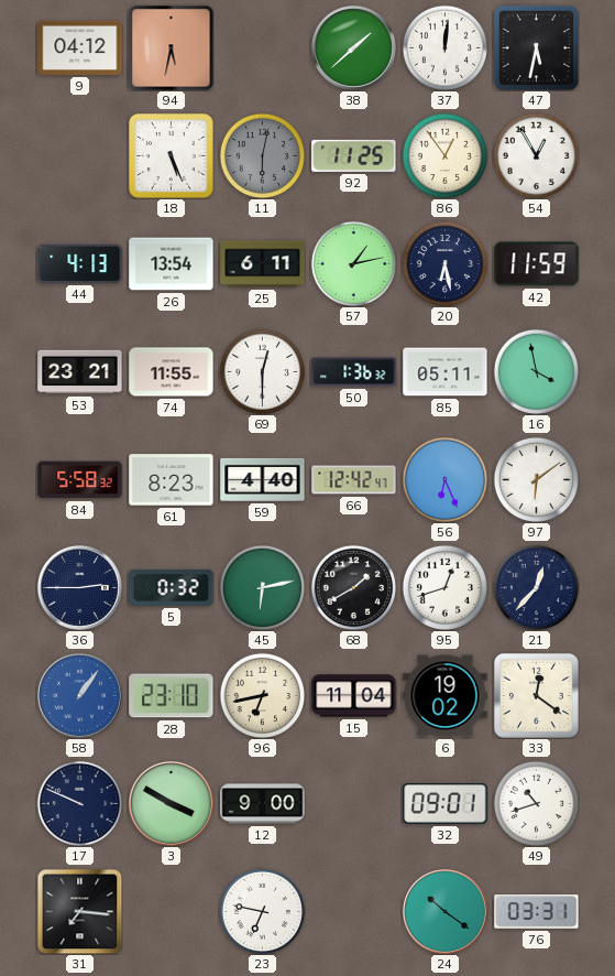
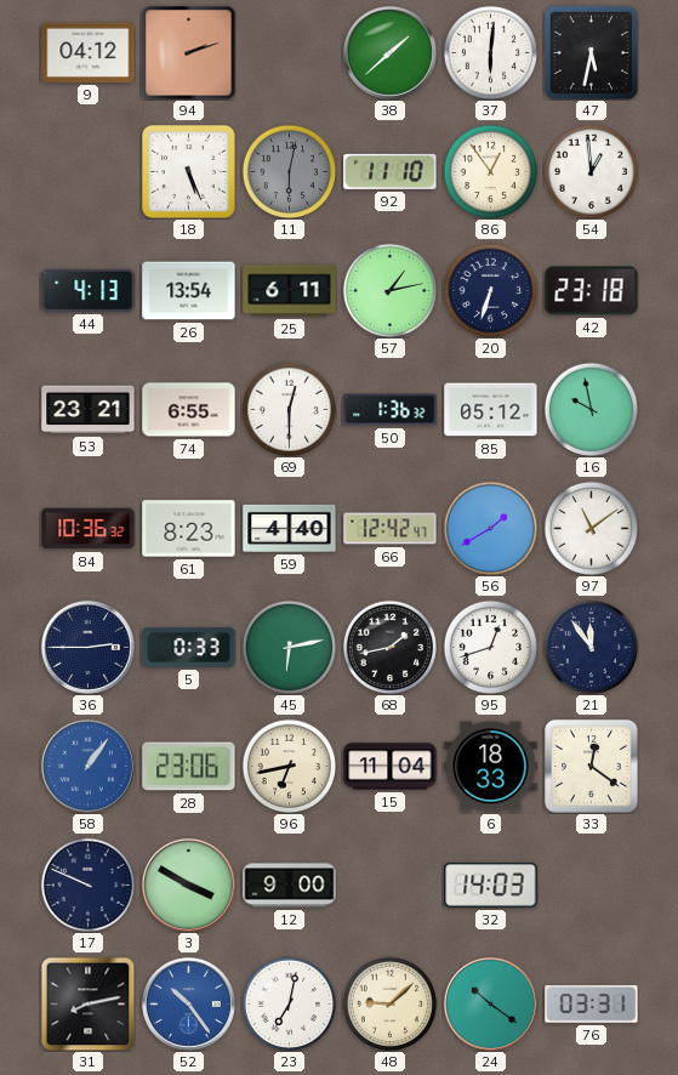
94: 5:32 -> 2:12 (188, 52)
37: 12:01 -> 6:01 (490, 52)
92: 11:25 -> 11:10 (391, 171)
54: 12:55 -> 12:59 (591, 171)
20: 6:28 -> 6:33 (490, 290)
42: 11:59 -> 23:18 (592, 291)
74: 11:55 -> 6:55 (189, 410)
85: 05:11 -> 05:12 (491, 410)
16: 3:58 -> 9:58 (591, 409)
84: 5:58 -> 10:36 (89, 529)
56: 6:26 -> 1:40 (490, 528)
97: 6:09 -> 11:09 (591, 528)
5: 0:32 -> 0:33 (189, 647)
68: 1:40 -> 1:43 (389, 647)
21: 12:37 -> 11:54 (591, 647)
28: 23:10 -> 23:06 (189, 767)
6: 19:02 -> 18:33 (491, 767)
32: 09:01 -> 14:03 (491, 886)
49: 10:42 -> none (536, 803)
31: 7:16 -> 8:13 (87, 1003)
52: none -> 10:24 (188, 1003)
23: 6:47 -> 7:02 (289, 1003)
48: none -> 9:08 (389, 1003)
